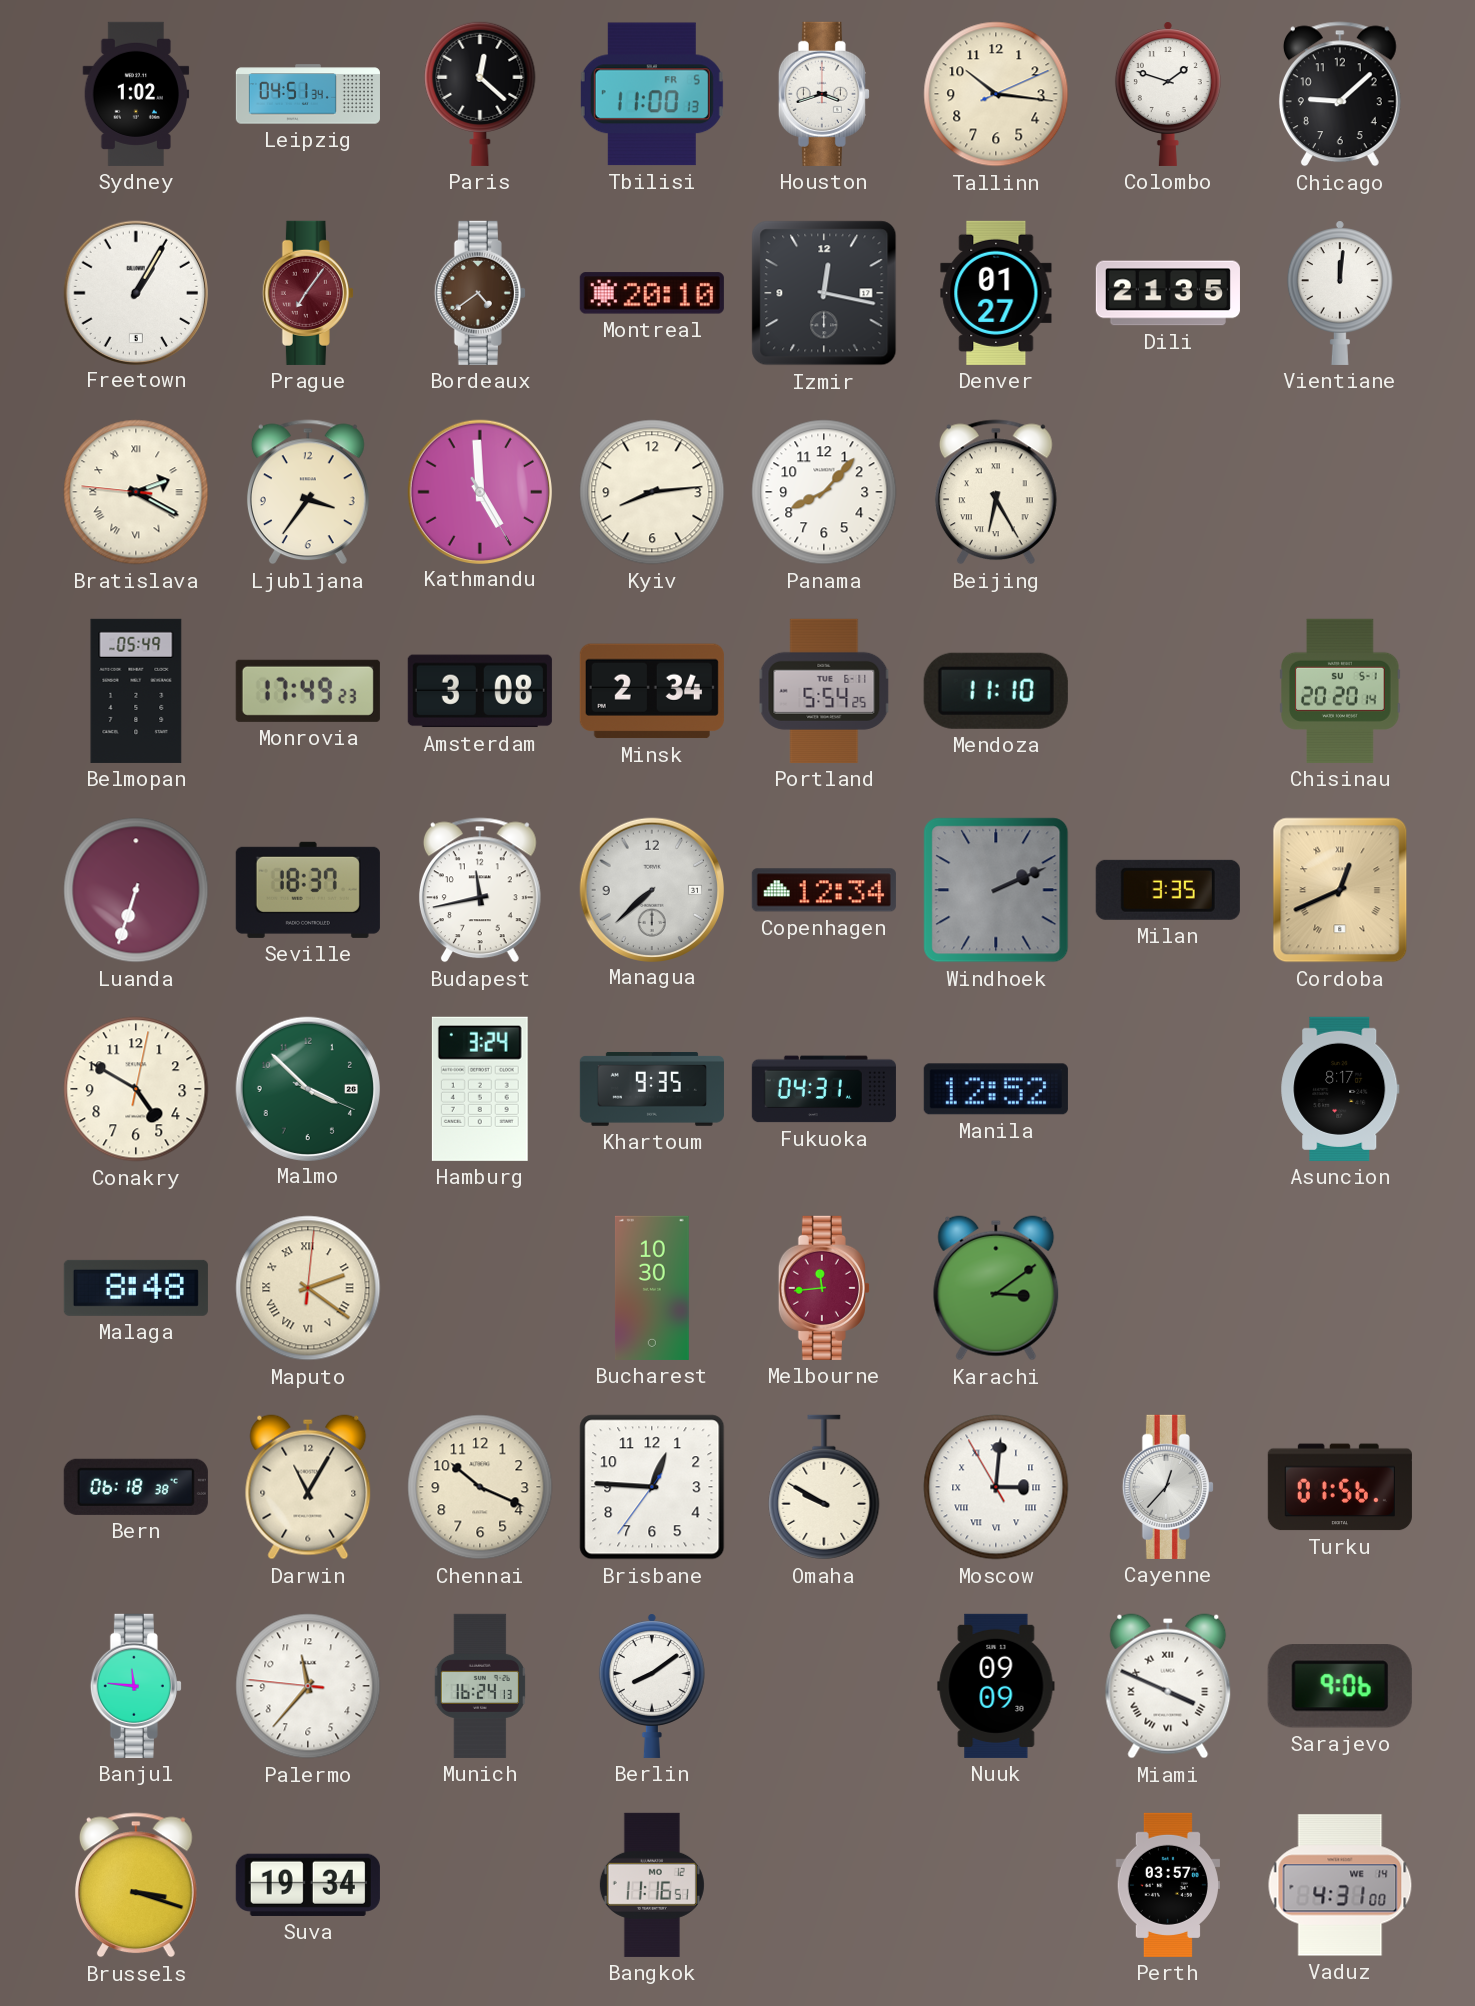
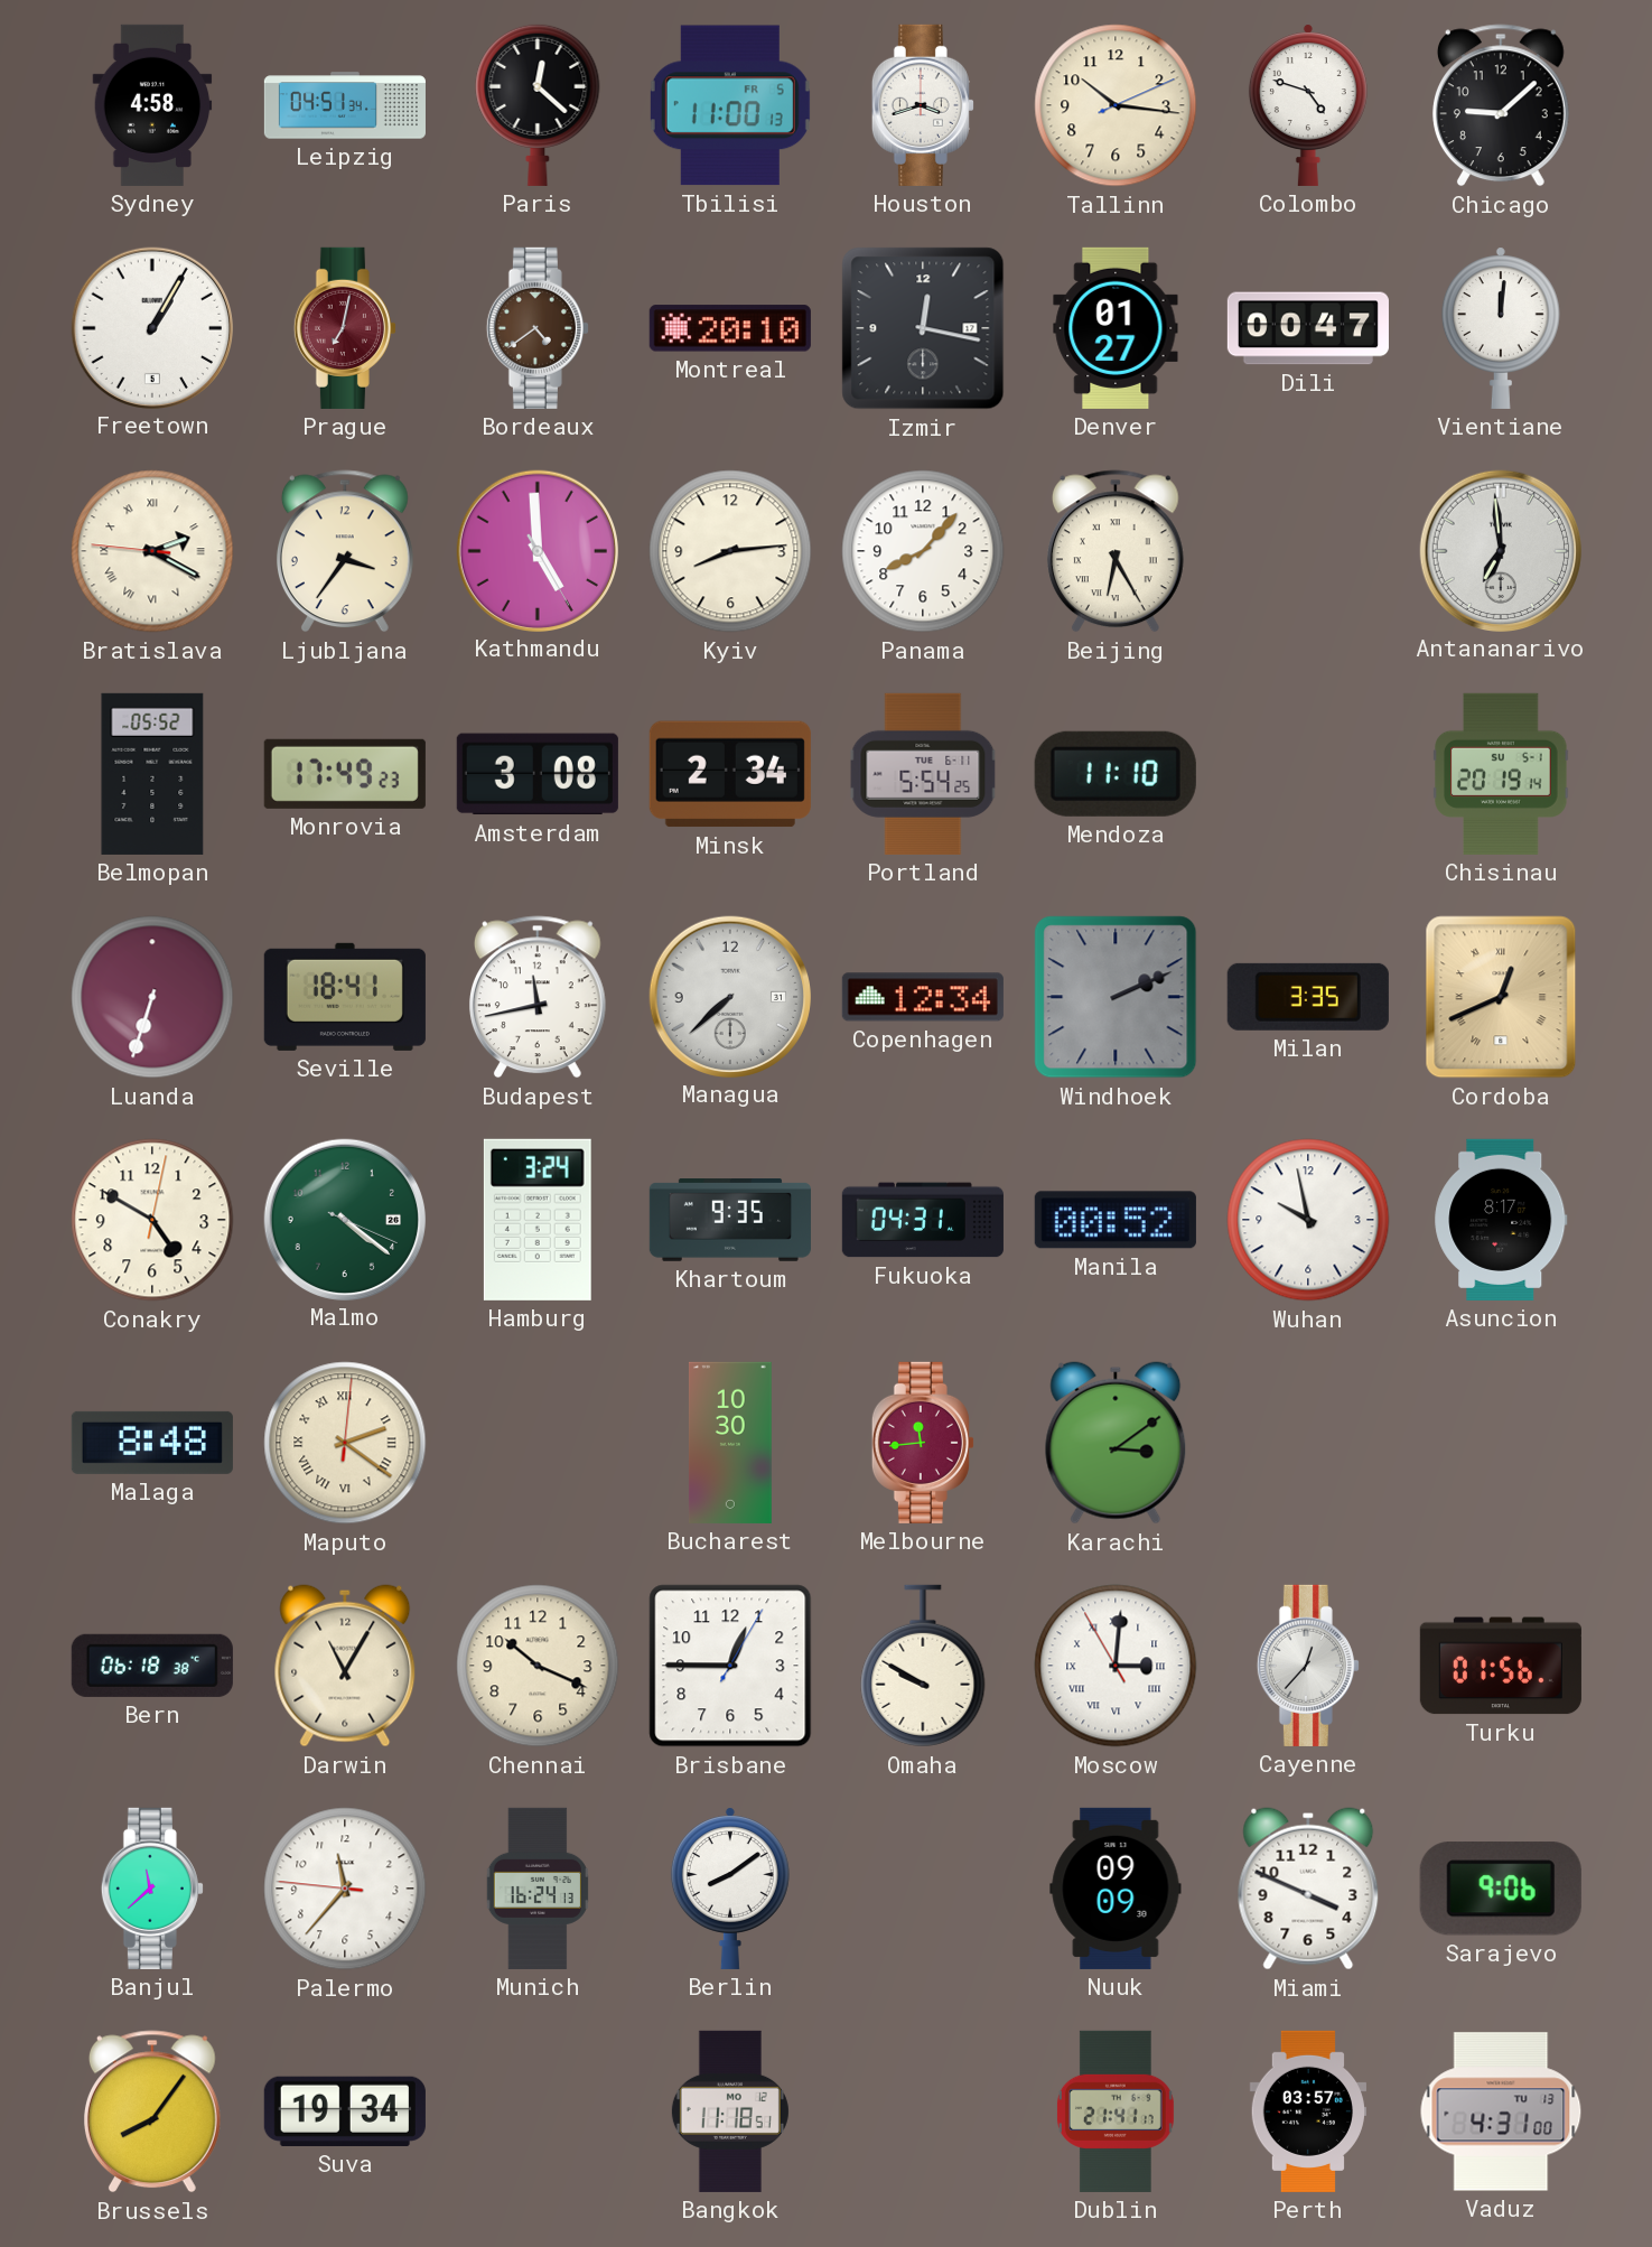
Sydney: 1:02 -> 4:58 (152, 105)
Colombo: 1:48 -> 4:48 (1308, 105)
Prague: 7:06 -> 7:02 (345, 328)
Dili: 21:35 -> 00:47 (1308, 328)
Antananarivo: none -> 6:59 (1501, 550)
Belmopan: 05:49 -> 05:52 (152, 774)
Chisinau: 20:20 -> 20:19 (1501, 774)
Seville: 18:37 -> 18:41 (345, 997)
Malmo: 3:52 -> 4:21 (345, 1219)
Manila: 12:52 -> 00:52 (1116, 1220)
Wuhan: none -> 9:58 (1308, 1220)
Brisbane: 12:45:36 -> 12:45:05 (730, 1666)
Banjul: 11:46 -> 11:38 (152, 1889)
Miami numerals: Roman -> Arabic (1308, 1889)
Brussels: 3:18 -> 8:06 (152, 2111)
Bangkok: 11:16 -> 11:18 (730, 2111)
Dublin: none -> 21:41 (1116, 2111)
Vaduz date: WE 14 -> TU 13 (1501, 2111)
